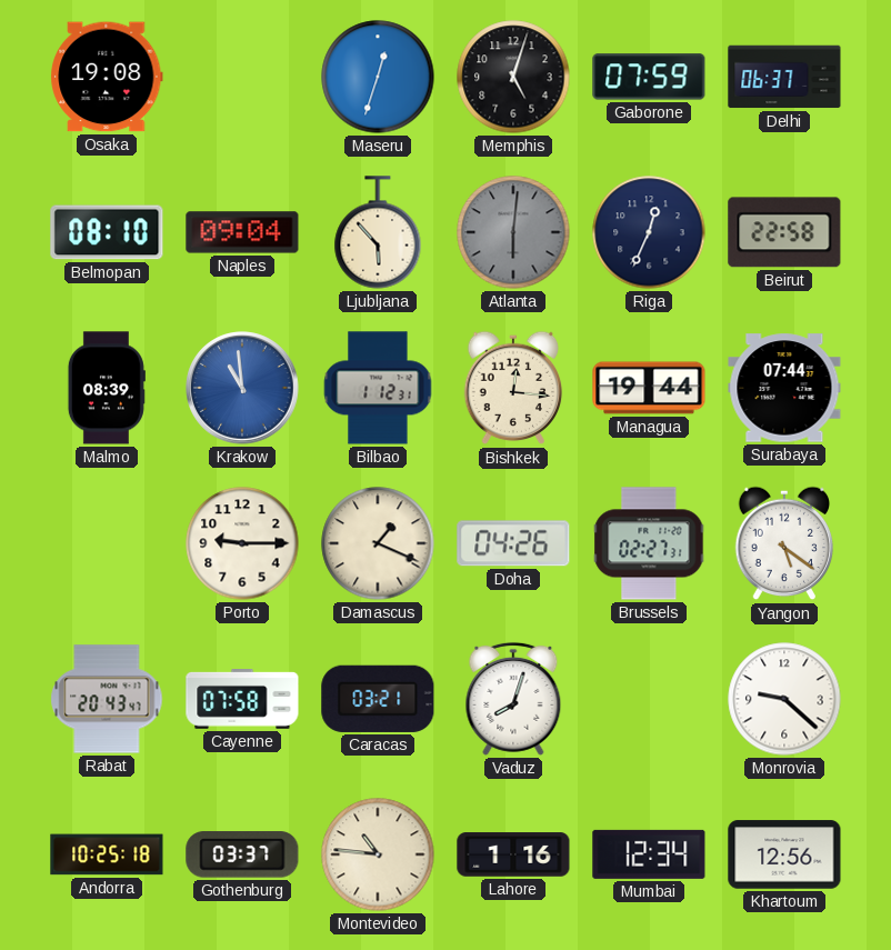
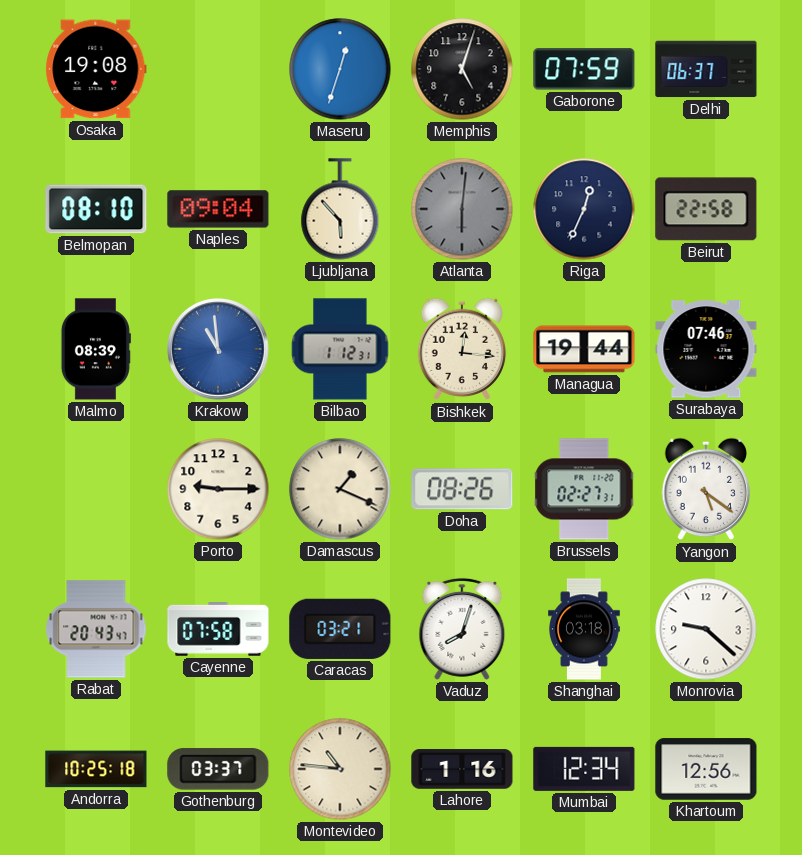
Surabaya: 07:44 -> 07:46 (706, 349)
Doha: 04:26 -> 08:26 (462, 489)
Shanghai: none -> 03:18 (584, 629)
